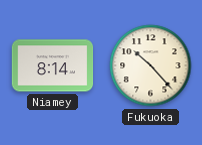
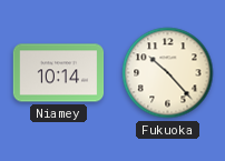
Niamey: 8:14 -> 10:14 (59, 73)
